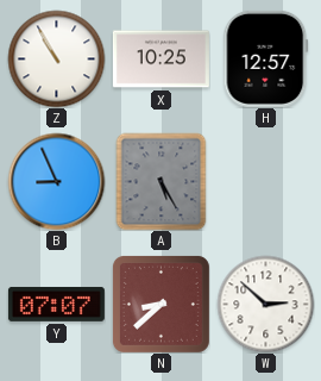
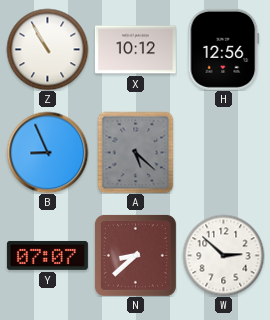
X: 10:25 -> 10:12 (135, 50)
H: 12:57 -> 12:56 (224, 49)
A: 5:25 -> 5:22 (136, 152)
